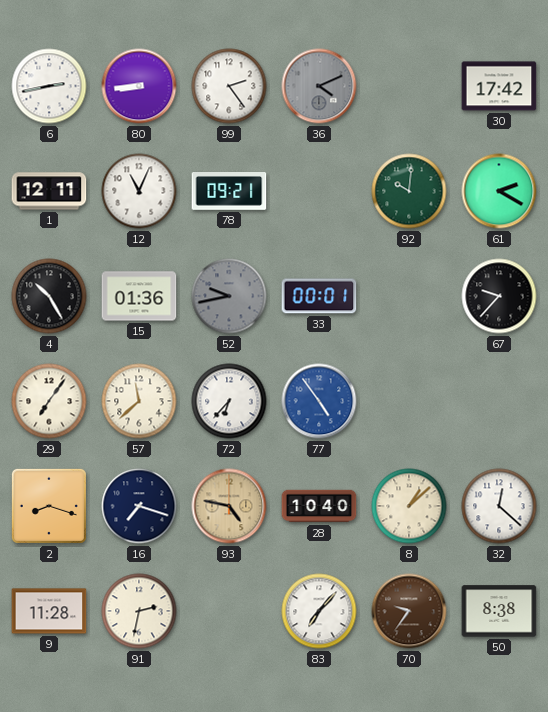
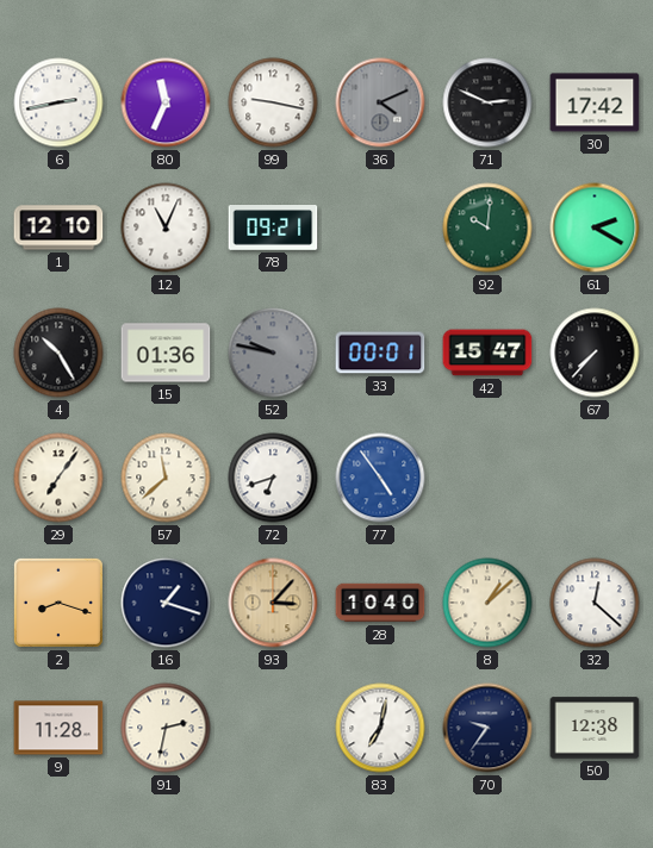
80: 8:44 -> 11:34 (166, 102)
99: 2:24 -> 9:17 (273, 102)
71: none -> 2:49 (487, 102)
1: 12:11 -> 12:10 (58, 227)
52: 9:43 -> 9:47 (273, 353)
42: none -> 15:47 (487, 353)
67: 9:37 -> 7:37 (595, 353)
72: 6:37 -> 6:42 (273, 478)
16: 7:18 -> 1:18 (166, 603)
93: 4:47 -> 3:07 (273, 603)
83: 7:07 -> 7:02 (380, 728)
70 dial: brown -> navy (487, 728)
50: 8:38 -> 12:38 (595, 728)
